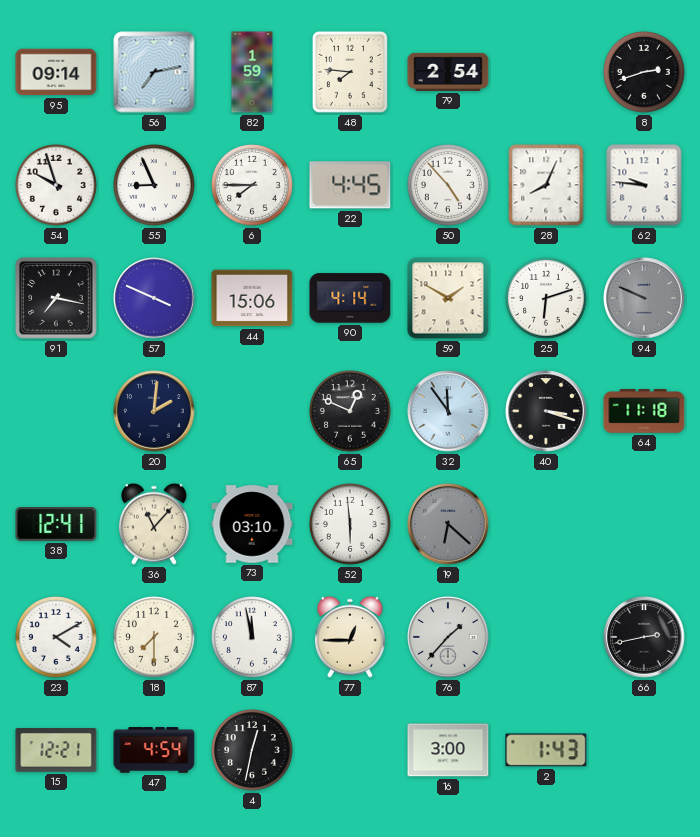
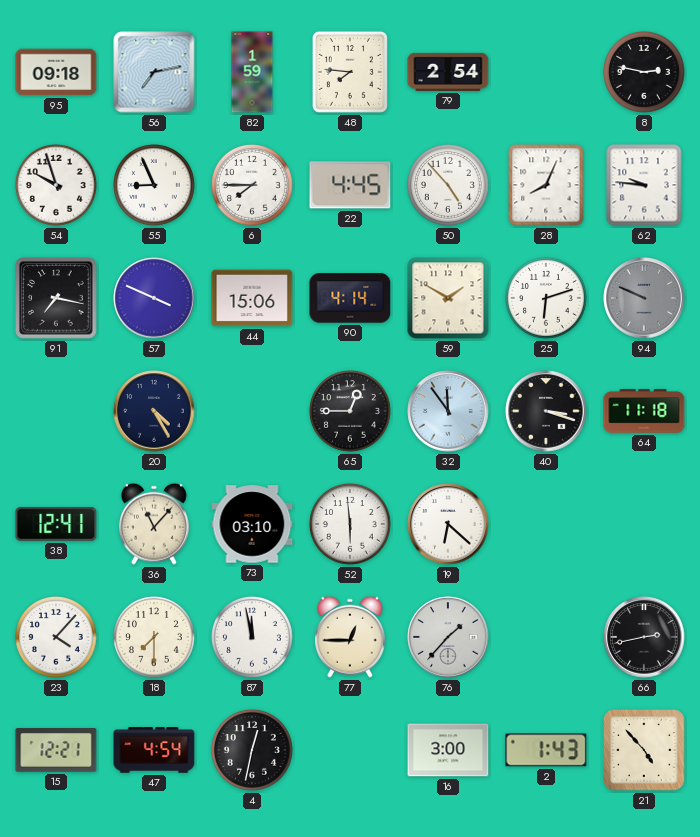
95: 09:14 -> 09:18 (56, 72)
8: 2:42 -> 2:47 (645, 73)
20: 2:01 -> 4:25 (154, 411)
65: 12:49 -> 12:45 (351, 412)
19 dial: grey -> white (448, 524)
23: 4:10 -> 4:07 (57, 638)
21: none -> 4:53 (644, 750)
